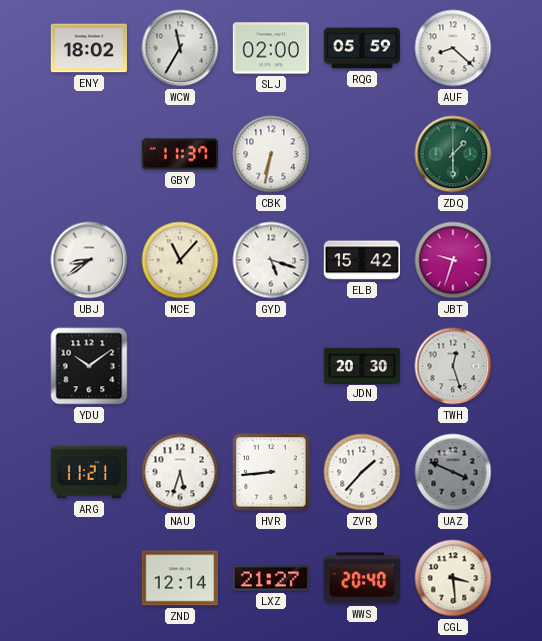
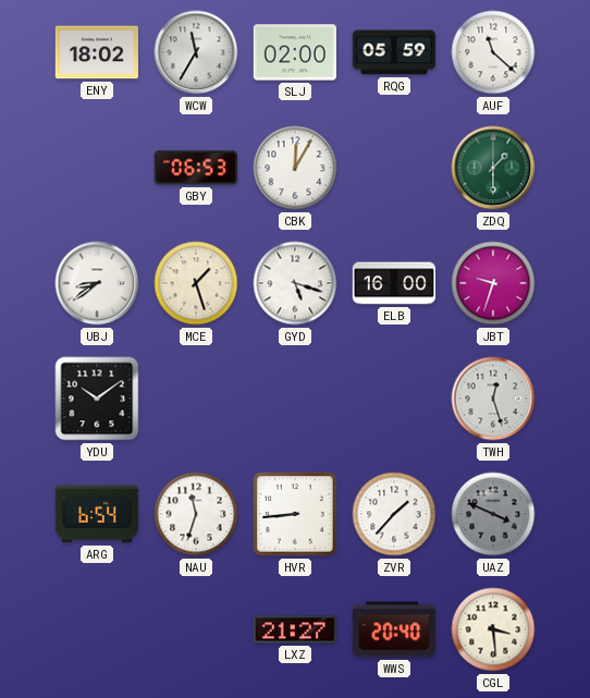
AUF: 8:22 -> 11:22 (493, 52)
GBY: 11:37 -> 06:53 (195, 168)
CBK: 6:32 -> 12:05 (295, 168)
MCE: 11:07 -> 1:27 (196, 283)
ELB: 15:42 -> 16:00 (394, 283)
JDN: 20:30 -> none (362, 365)
ARG: 11:21 -> 6:54 (96, 514)
NAU: 5:33 -> 11:33 (196, 514)
ZND: 12:14 -> none (179, 578)
